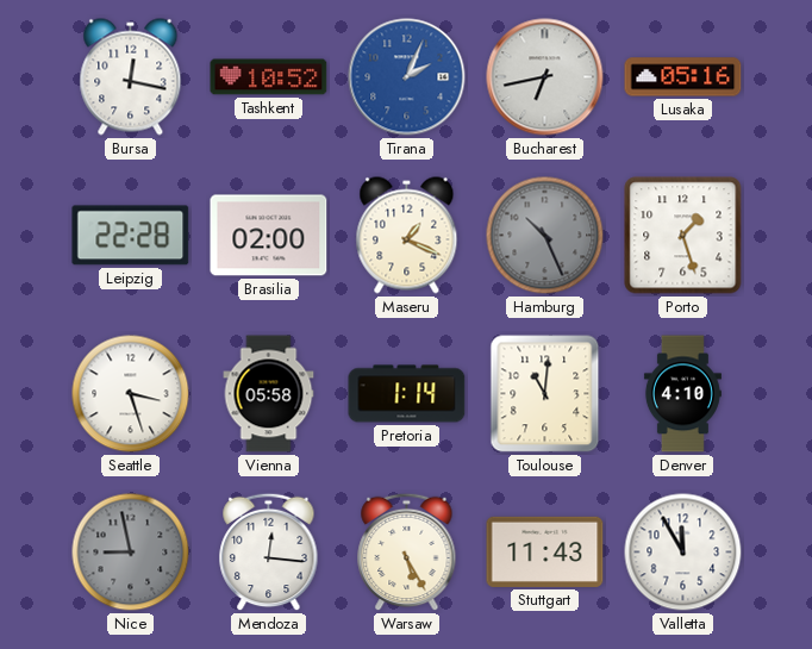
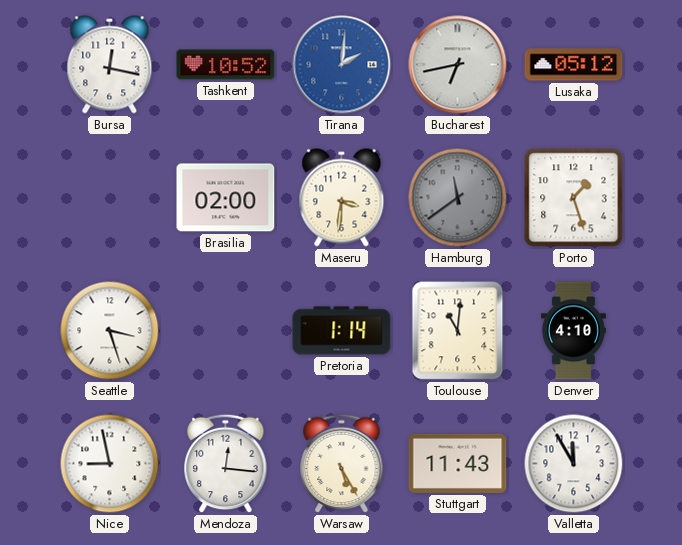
Tirana: 2:04 -> 2:01 (342, 65)
Lusaka: 05:16 -> 05:12 (574, 65)
Leipzig: 22:28 -> none (131, 236)
Maseru: 1:19 -> 3:31 (342, 198)
Hamburg: 10:26 -> 11:39 (458, 198)
Vienna: 05:58 -> none (269, 394)
Nice dial: grey -> white (110, 464)
